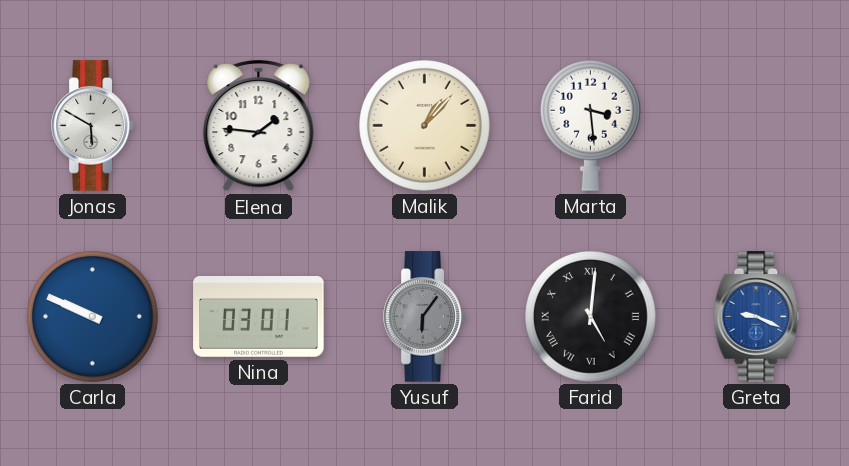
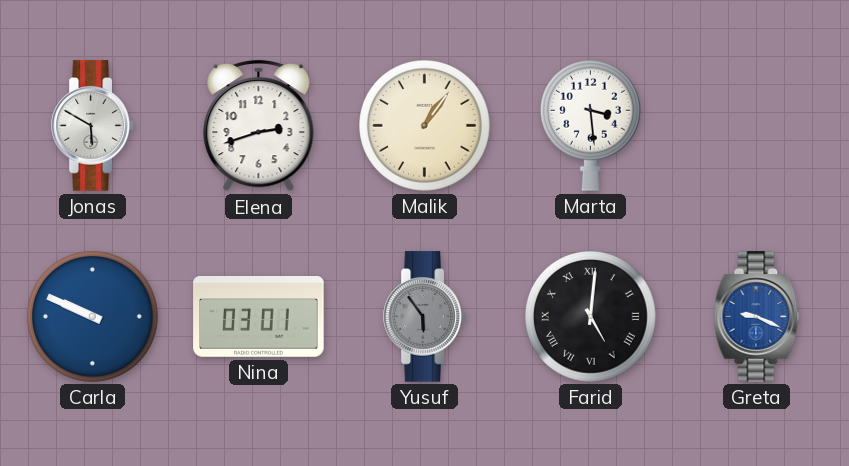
Elena: 1:46 -> 2:42 (259, 126)
Malik: 1:07 -> 1:06 (425, 126)
Yusuf: 6:06 -> 5:54 (425, 317)
